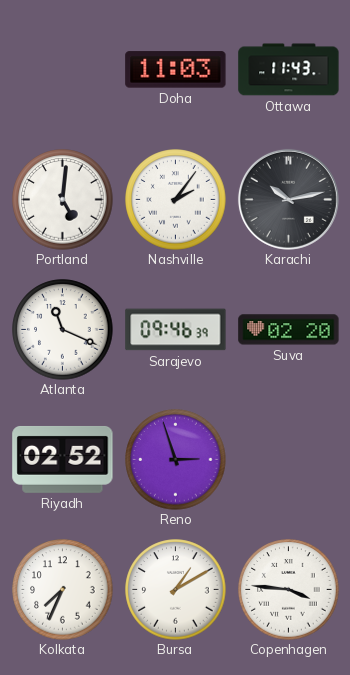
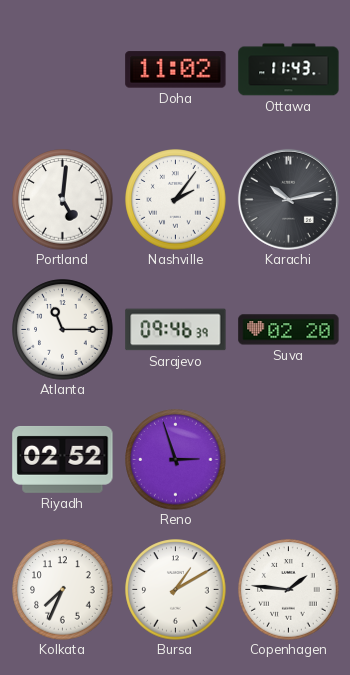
Doha: 11:03 -> 11:02 (176, 70)
Atlanta: 11:19 -> 11:15 (63, 330)
Copenhagen: 3:46 -> 1:46 (289, 590)
